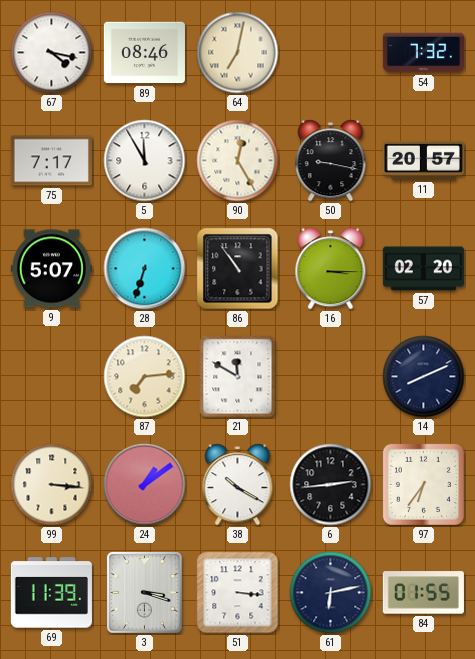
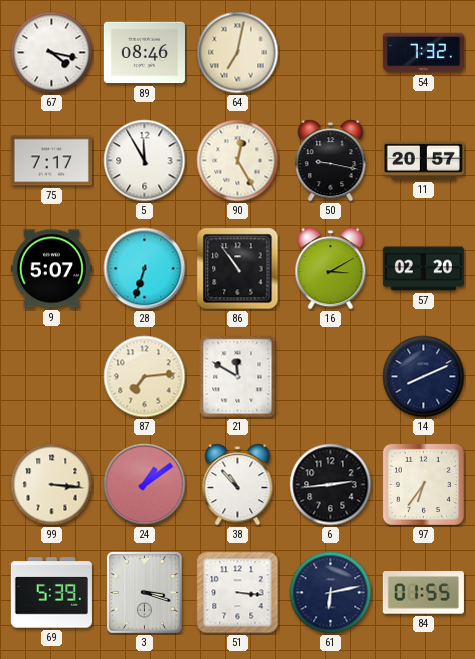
16: 3:15 -> 3:10 (331, 269)
38: 10:20 -> 10:53 (238, 485)
69: 11:39 -> 5:39 (51, 593)
